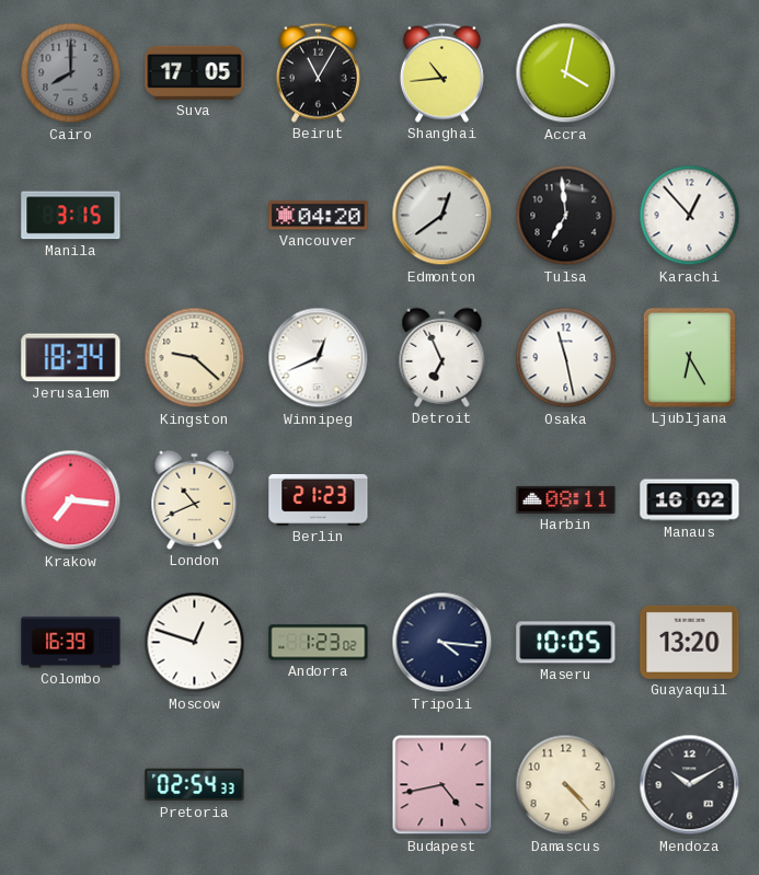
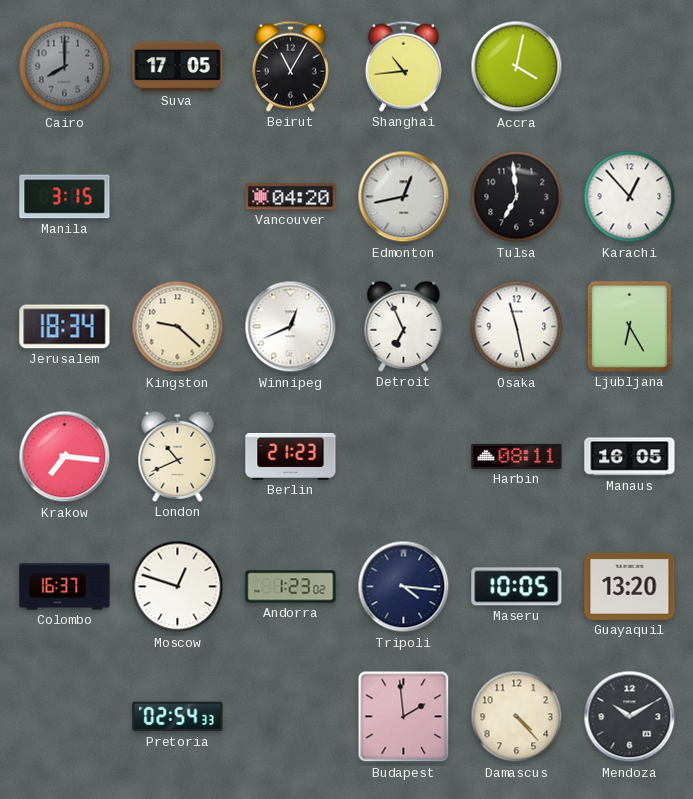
Edmonton: 12:39 -> 12:43 (404, 197)
Manaus: 16:02 -> 16:05 (630, 457)
Colombo: 16:39 -> 16:37 (65, 587)
Budapest: 4:43 -> 1:59 (404, 717)
